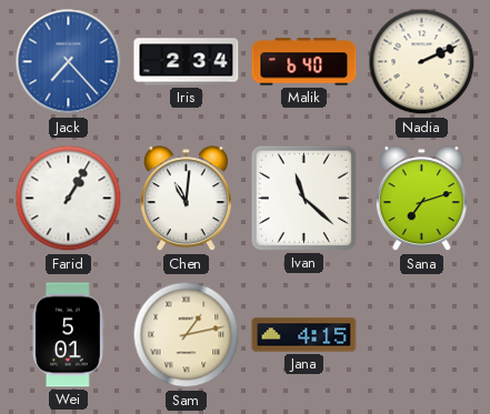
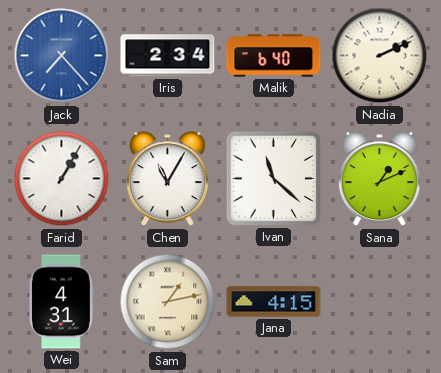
Chen: 11:01 -> 11:05 (167, 179)
Sana: 7:12 -> 1:11 (379, 179)
Wei: 5:01 -> 4:31 (61, 302)
